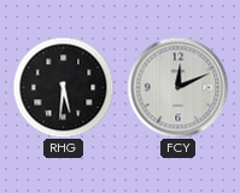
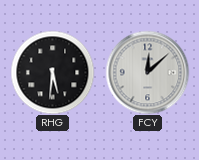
FCY: 12:11 -> 12:08 (147, 72)
